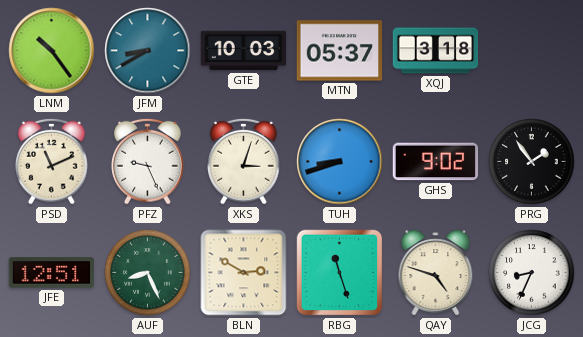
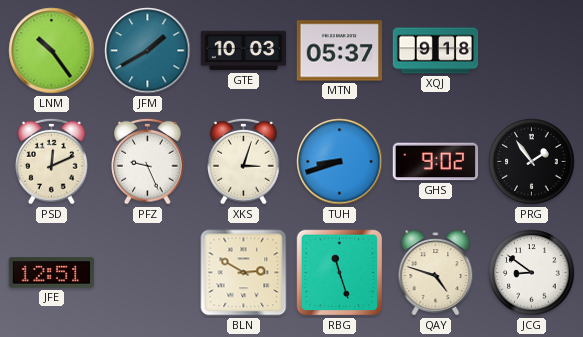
JFM: 8:40 -> 1:40 (148, 51)
XQJ: 3:18 -> 9:18 (436, 51)
PSD: 11:11 -> 12:11 (52, 161)
AUF: 8:26 -> none (148, 273)
JCG: 8:34 -> 8:51 (532, 273)
